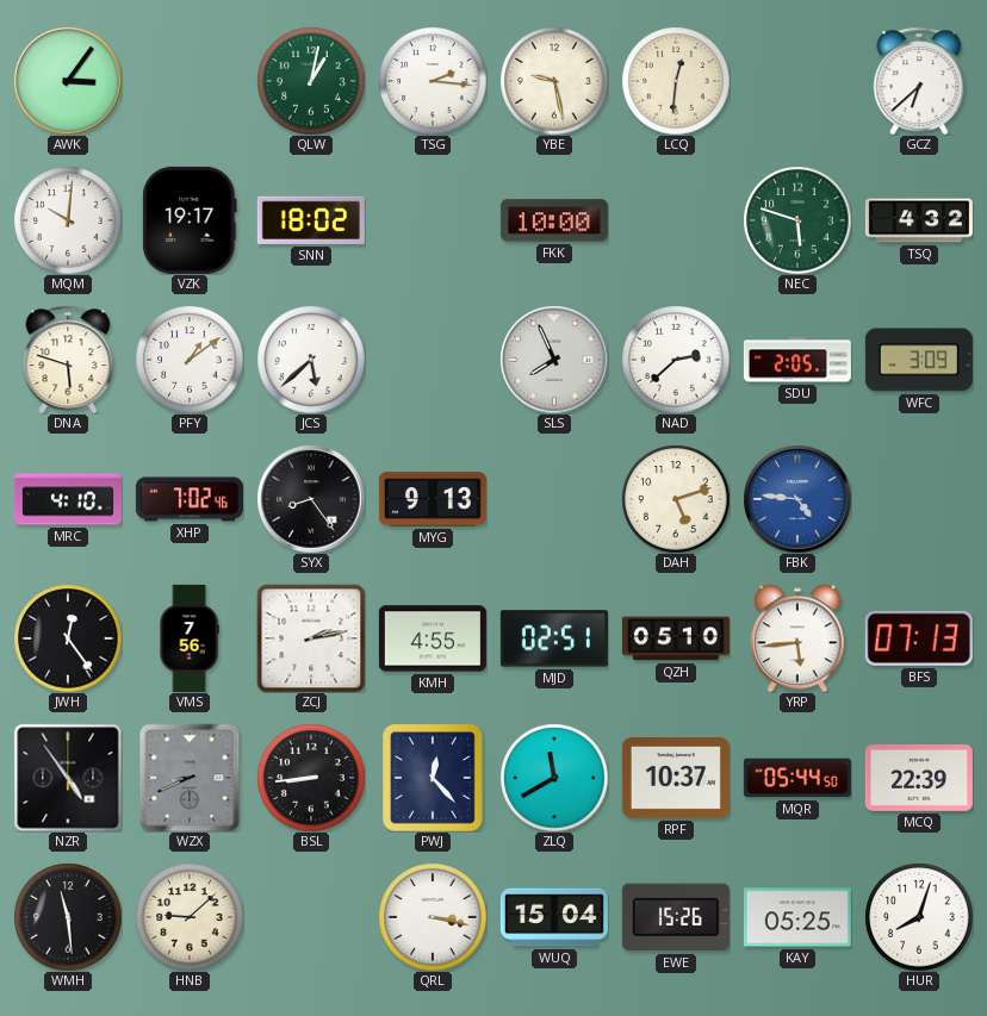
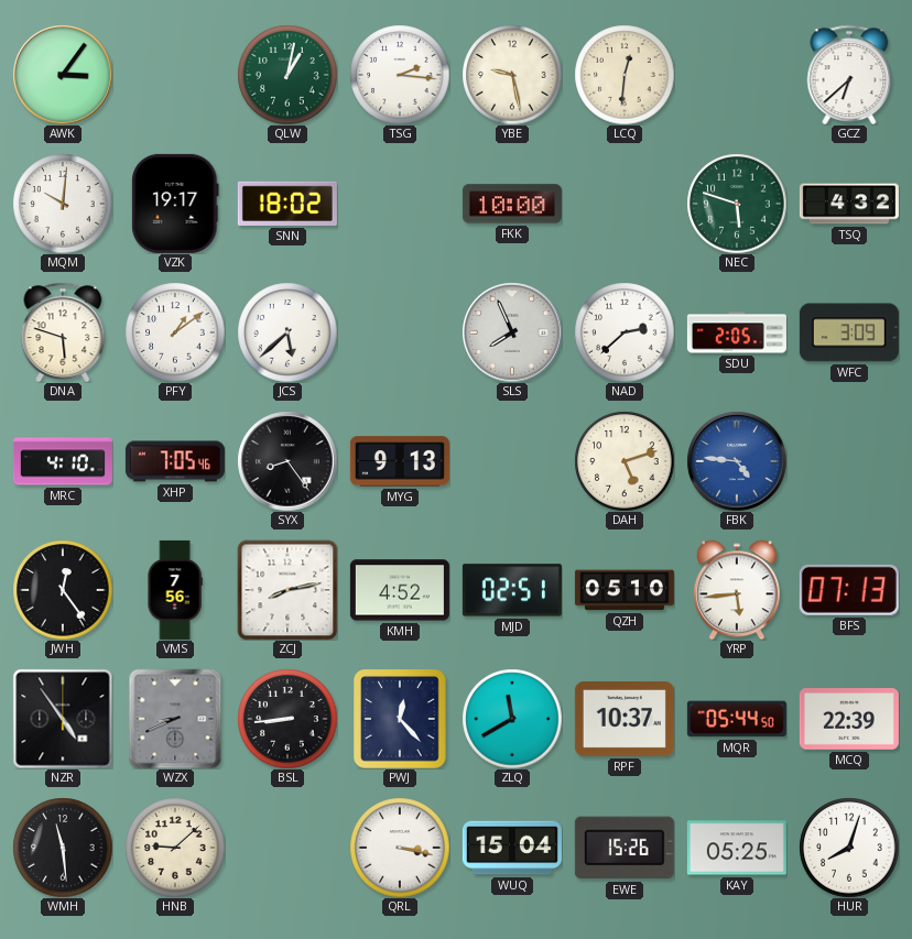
XHP: 7:02 -> 7:05 (175, 461)
ZCJ: 2:13 -> 8:13 (287, 590)
KMH: 4:55 -> 4:52 (400, 590)
